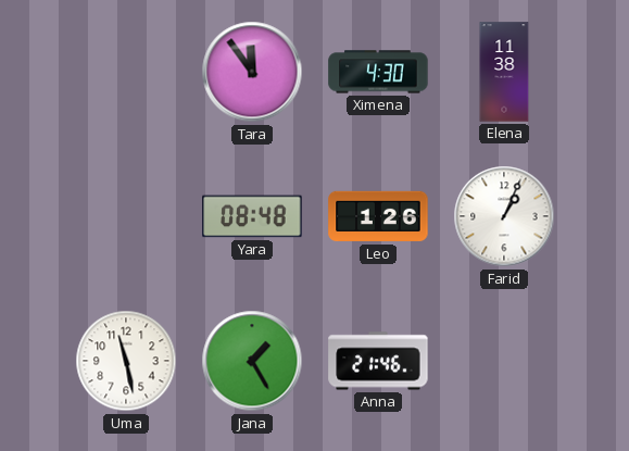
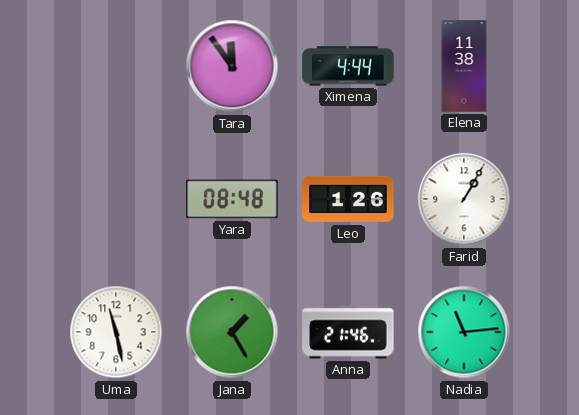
Ximena: 4:30 -> 4:44 (348, 66)
Farid: 1:04 -> 1:05 (464, 199)
Nadia: none -> 11:14 (464, 332)
